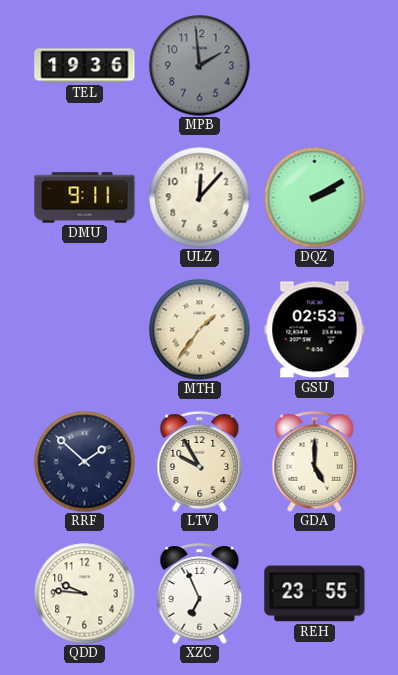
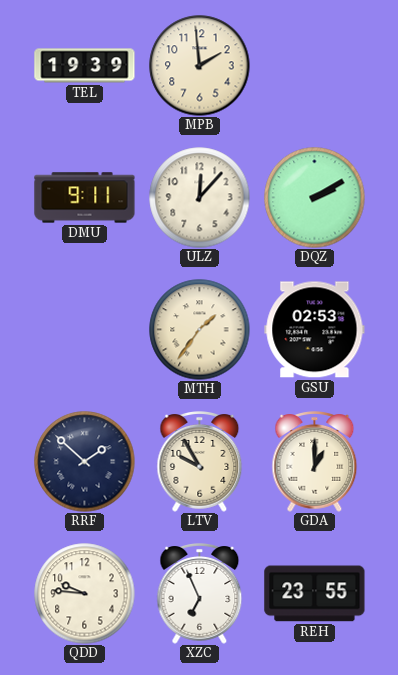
TEL: 19:36 -> 19:39 (85, 66)
MPB dial: grey -> cream (200, 66)
GDA: 5:00 -> 1:00 (315, 462)
